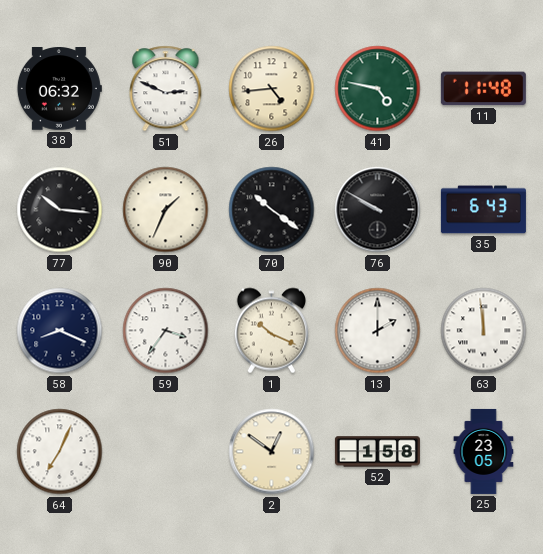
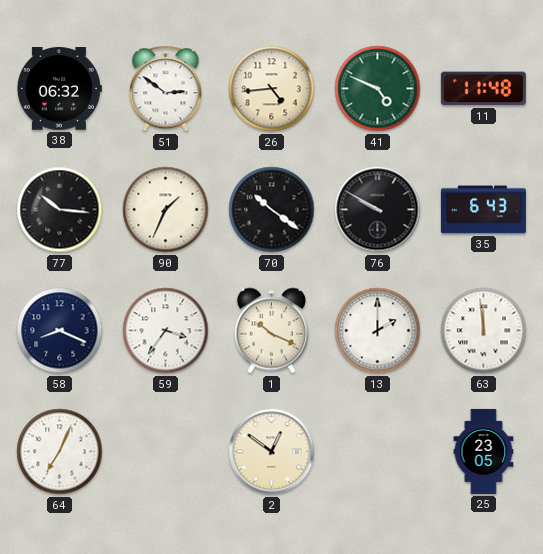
51: 2:49 -> 2:51 (166, 89)
41: 4:47 -> 4:49 (378, 89)
52: 1:58 -> none (377, 452)
